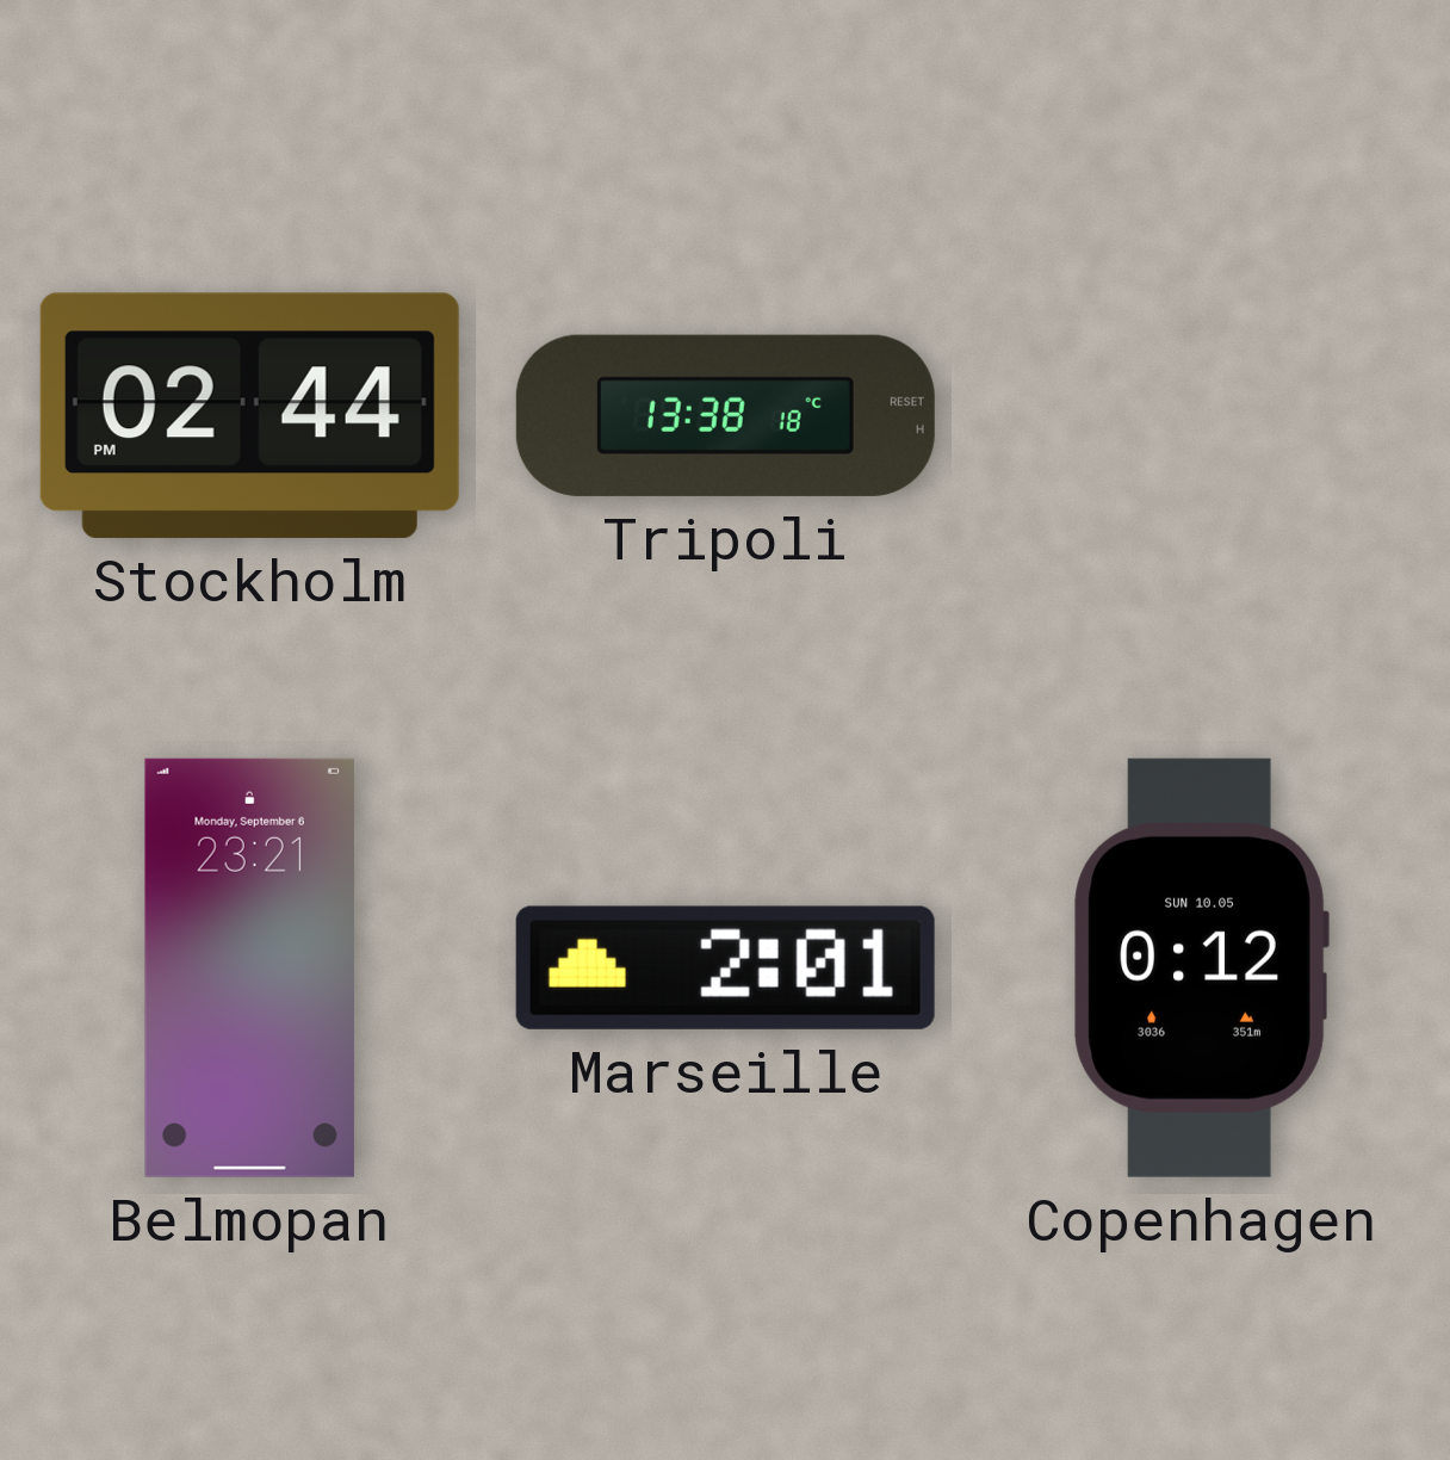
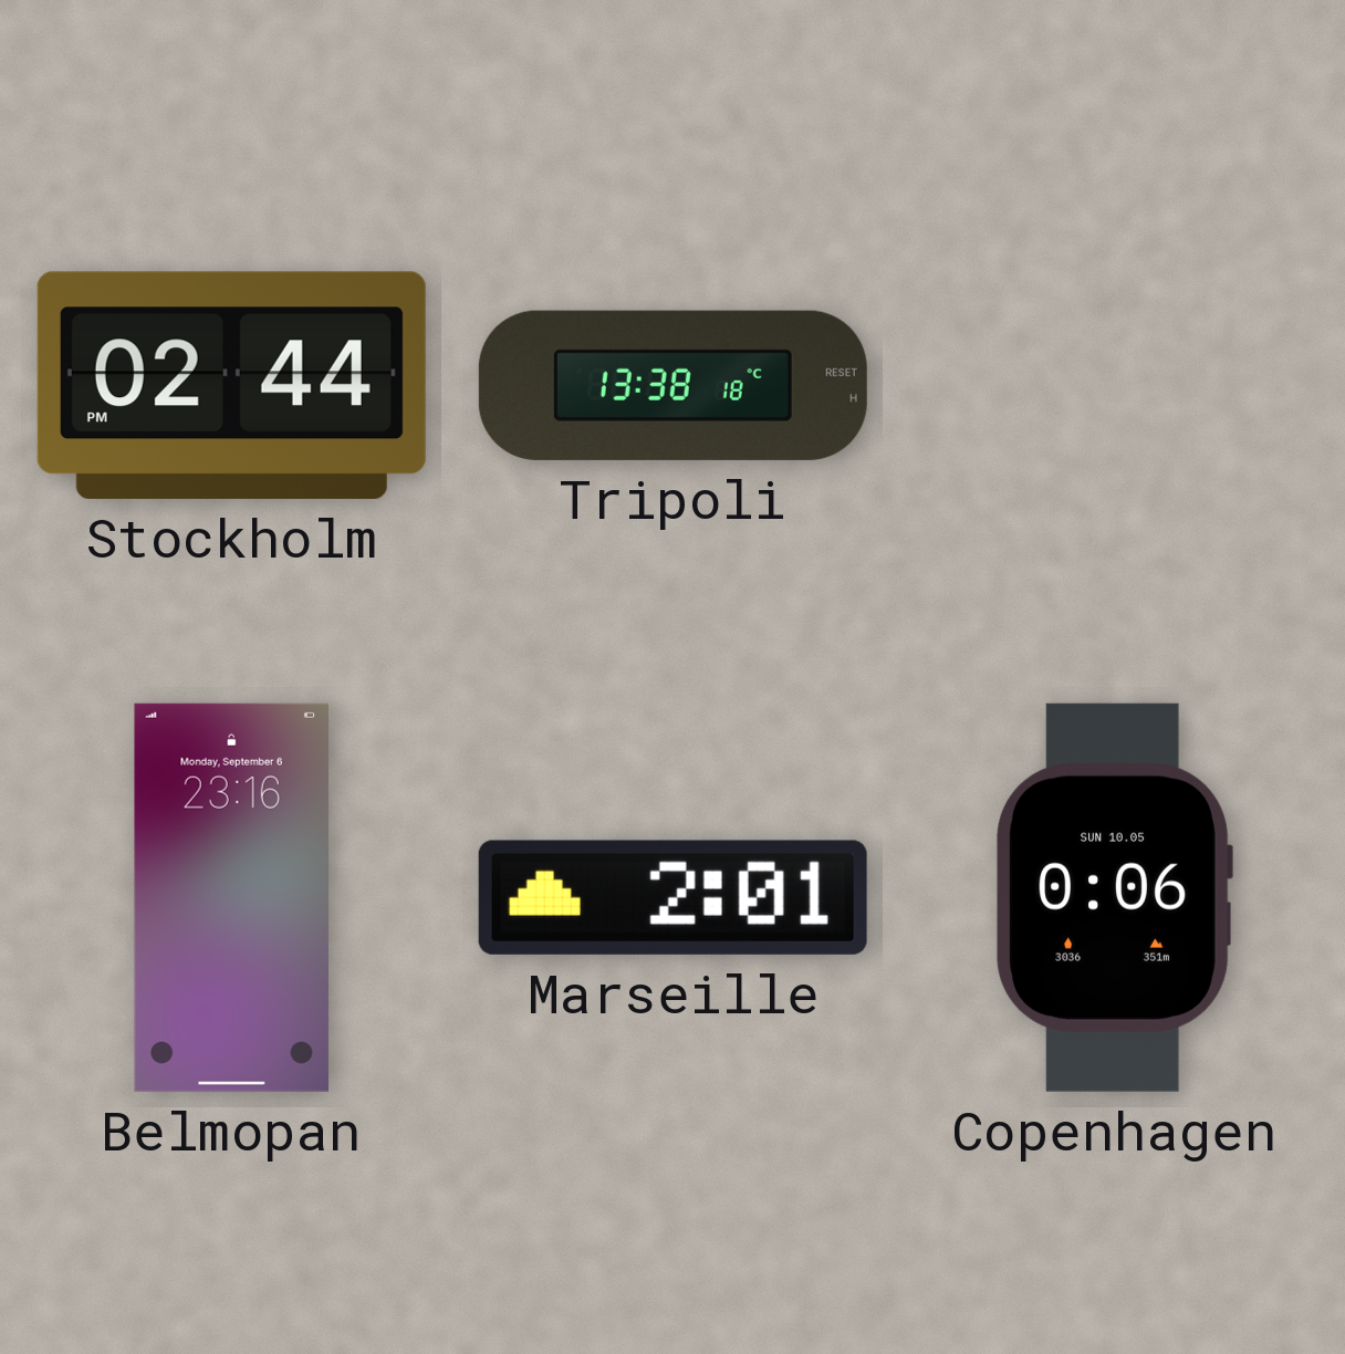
Belmopan: 23:21 -> 23:16 (231, 897)
Copenhagen: 0:12 -> 0:06 (1114, 897)
